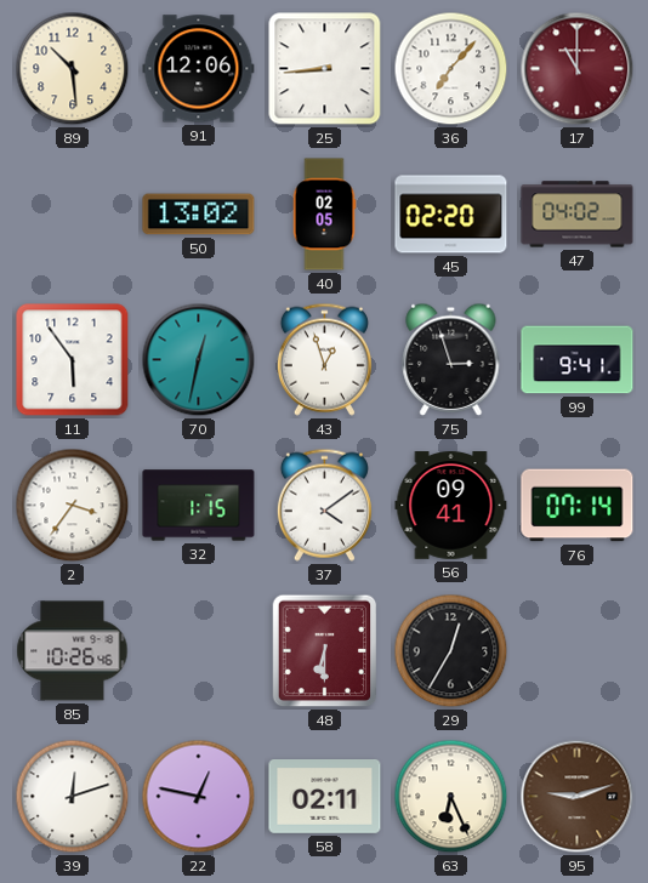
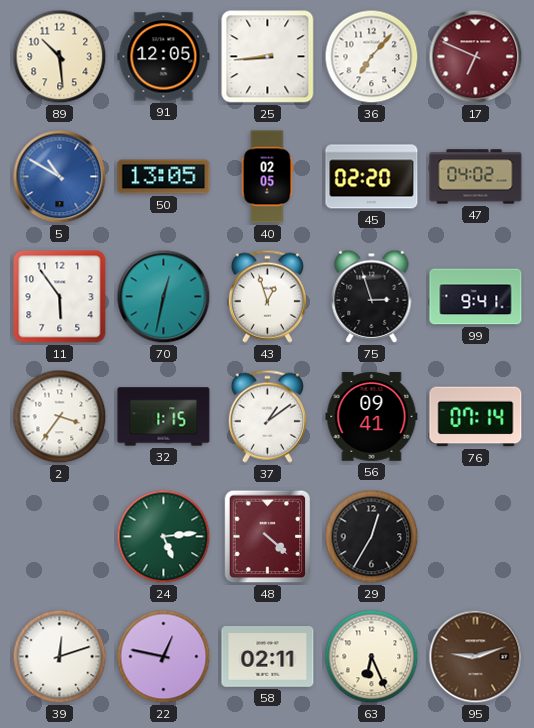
91: 12:06 -> 12:05 (164, 57)
17: 11:00 -> 6:49 (476, 57)
5: none -> 10:50 (60, 177)
50: 13:02 -> 13:05 (164, 177)
37: 4:09 -> 1:09 (267, 416)
85: 10:26 -> none (73, 651)
24: none -> 5:14 (164, 537)
48: 6:30 -> 4:22 (268, 537)
